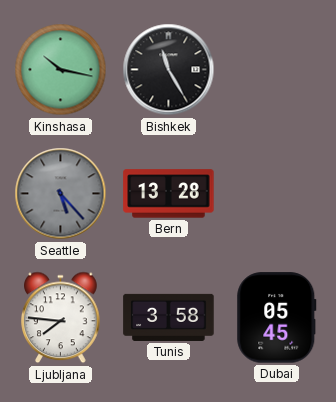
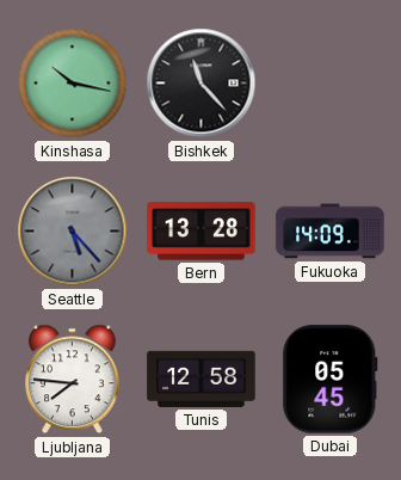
Bishkek: 11:25 -> 11:23 (202, 84)
Fukuoka: none -> 14:09 (331, 232)
Tunis: 3:58 -> 12:58 (202, 379)
